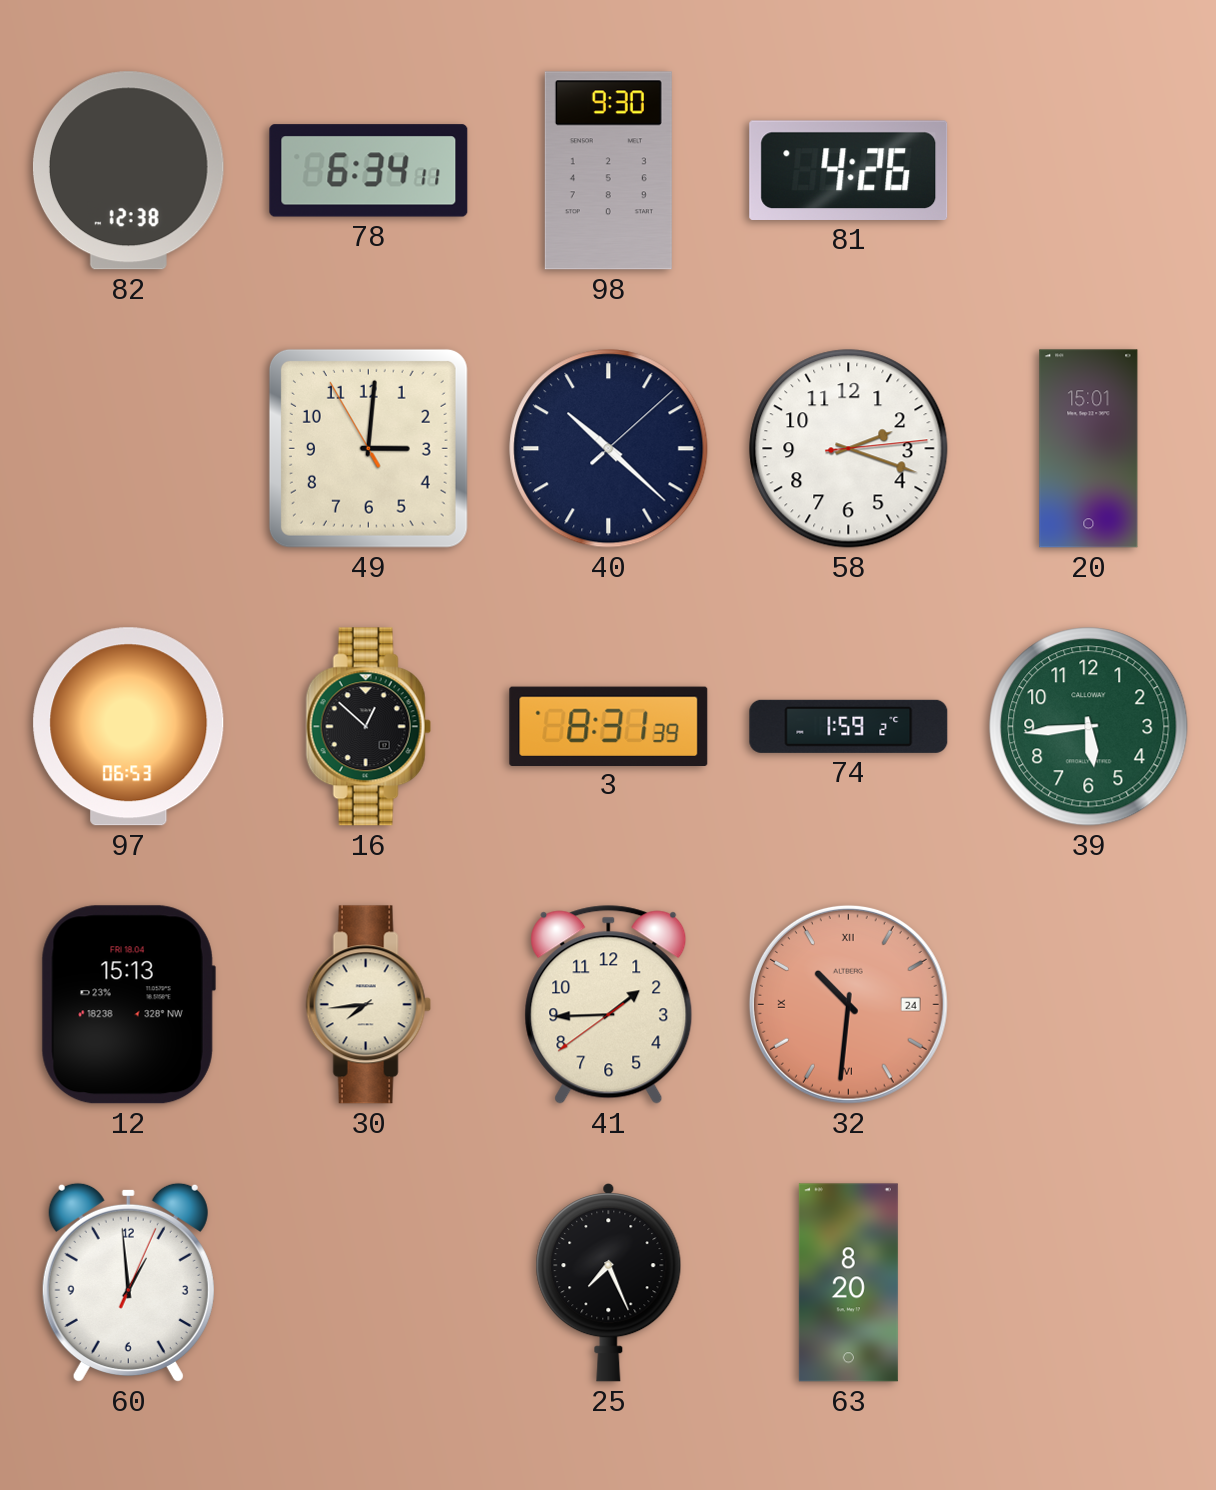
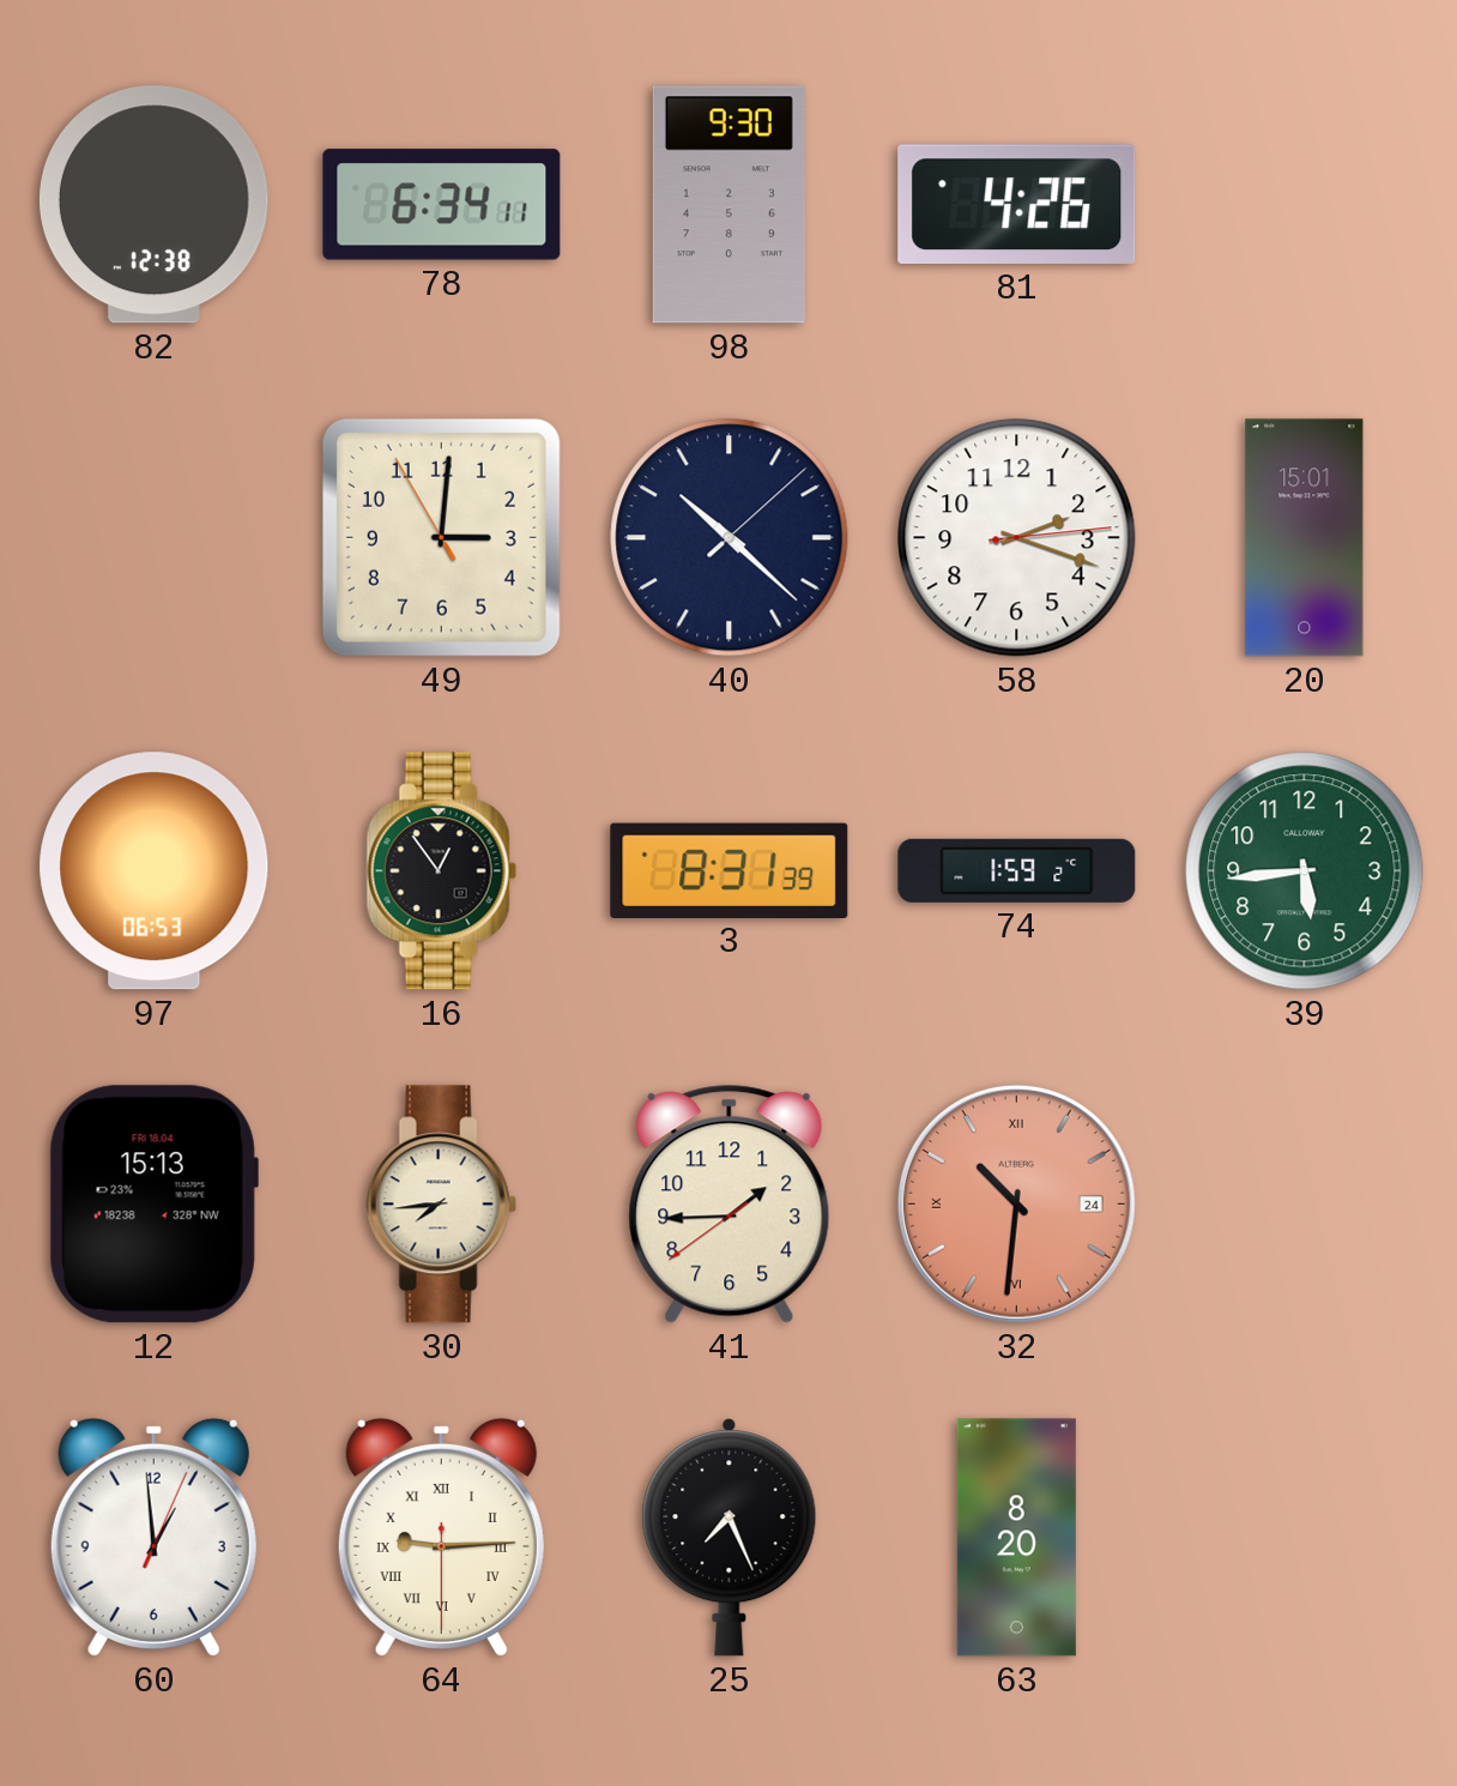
16: 12:52 -> 12:54 (441, 871)
64: none -> 9:14 (441, 1537)
